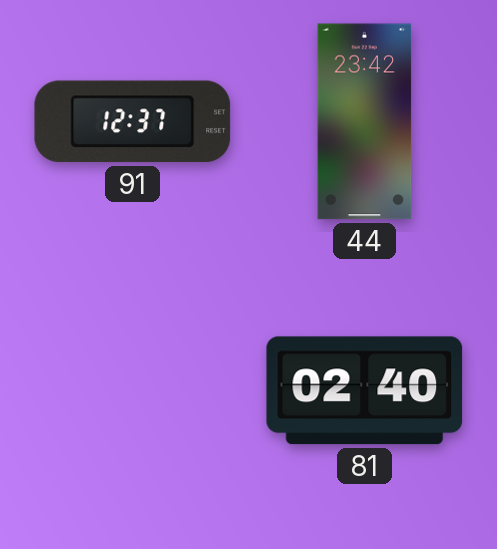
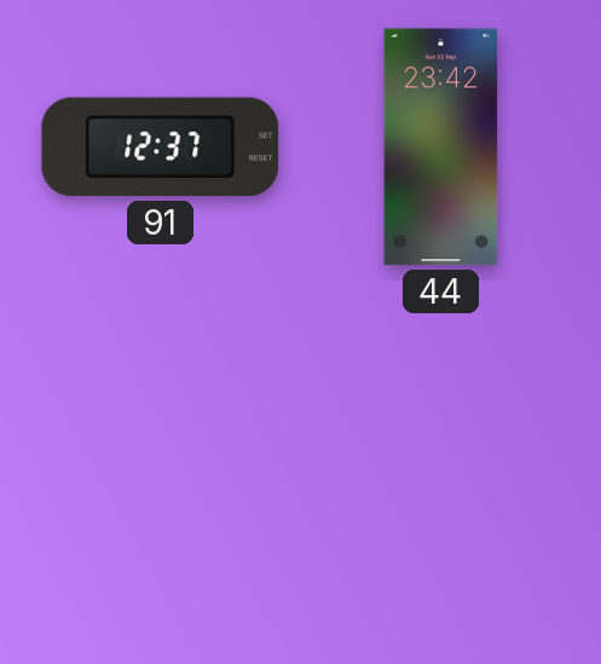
81: 02:40 -> none (365, 391)
